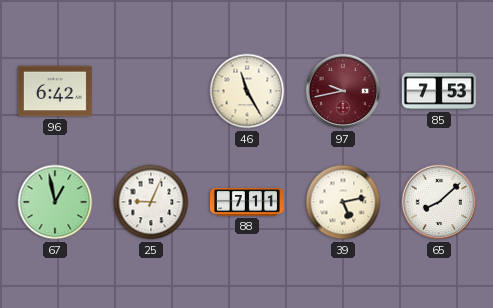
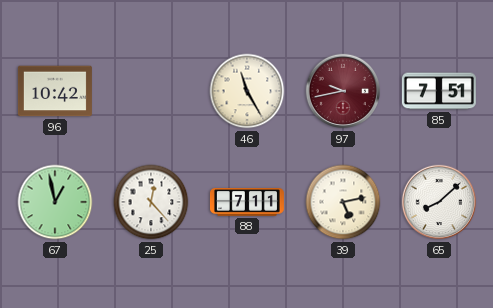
96: 6:42 -> 10:42 (55, 91)
85: 7:53 -> 7:51 (439, 91)
25: 9:04 -> 12:23 (151, 202)
